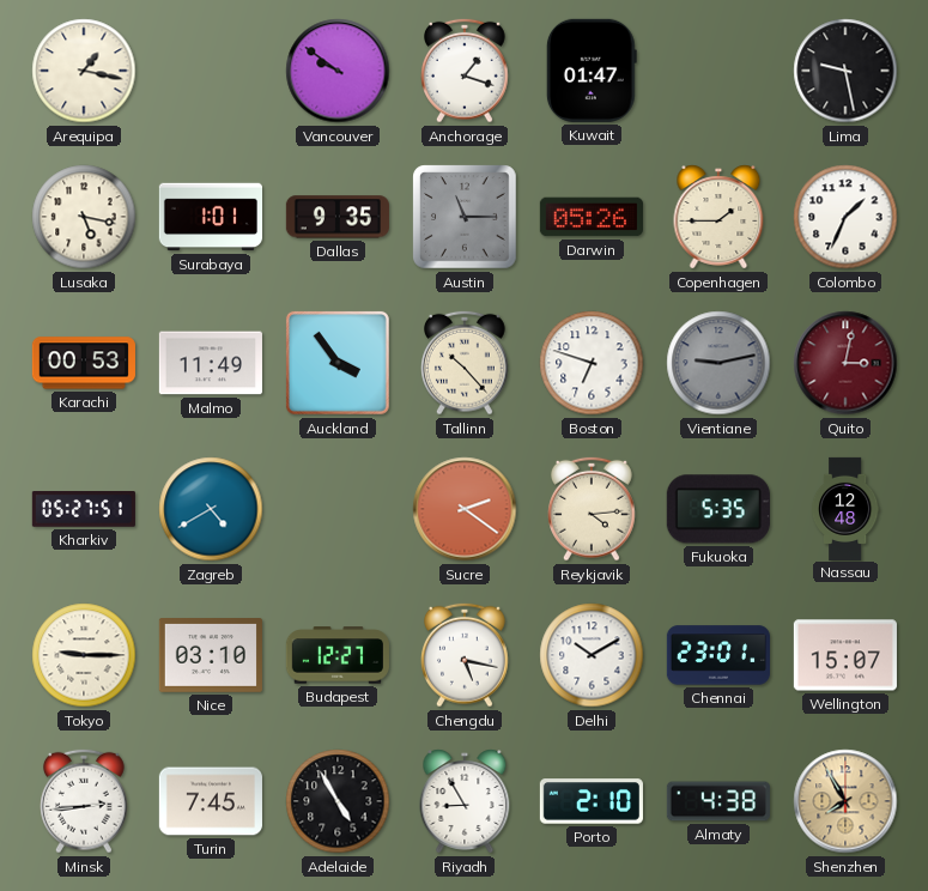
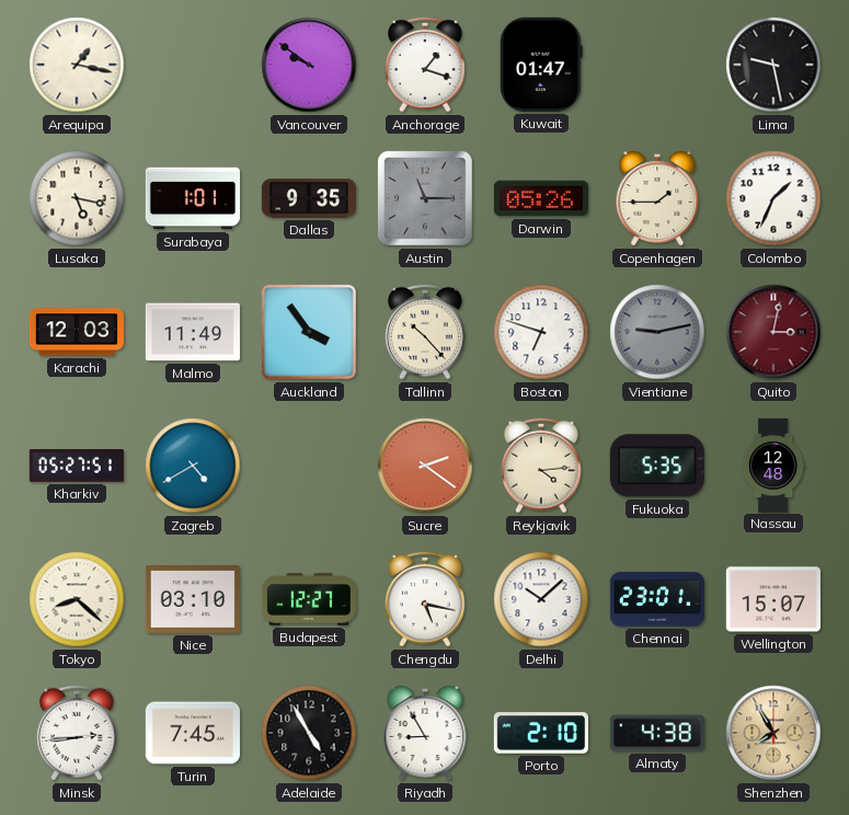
Karachi: 00:53 -> 12:03 (77, 332)
Tokyo: 9:15 -> 8:22 (77, 599)
Delhi: 10:10 -> 10:08 (541, 599)
